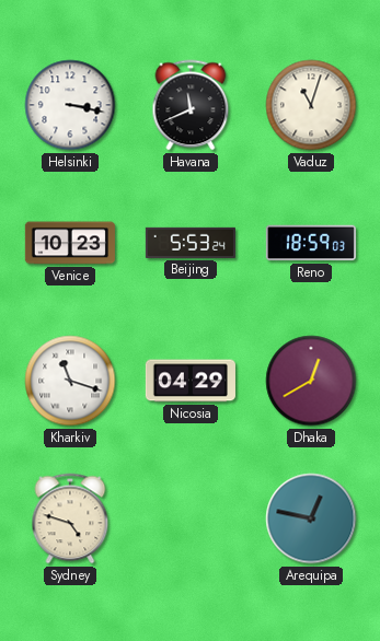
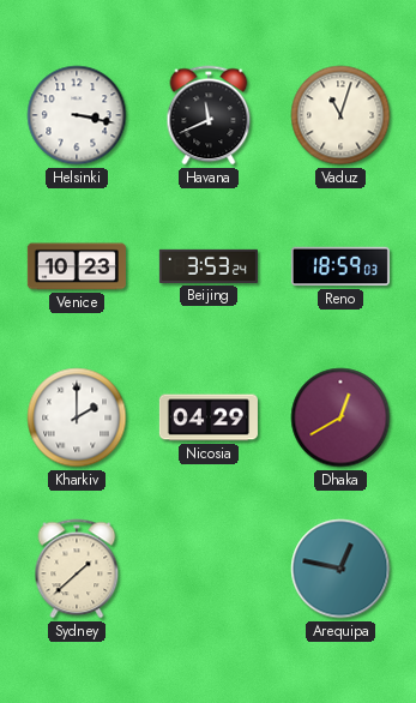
Beijing: 5:53 -> 3:53 (209, 266)
Kharkiv: 11:18 -> 2:00 (77, 417)
Sydney: 4:48 -> 1:38 (77, 569)
